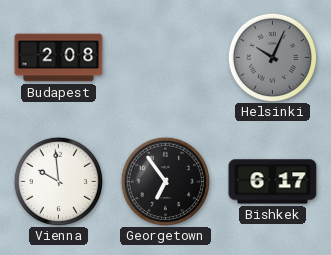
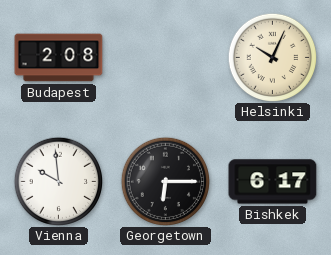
Helsinki dial: grey -> cream (272, 57)
Georgetown: 6:54 -> 6:15 (165, 181)
